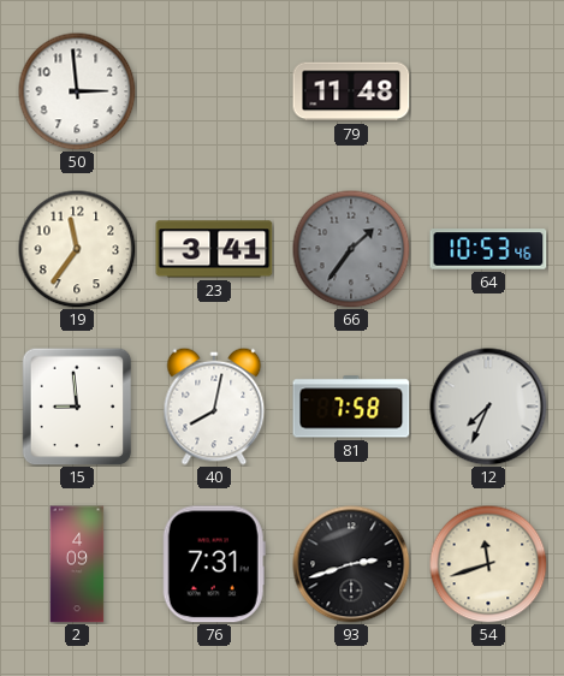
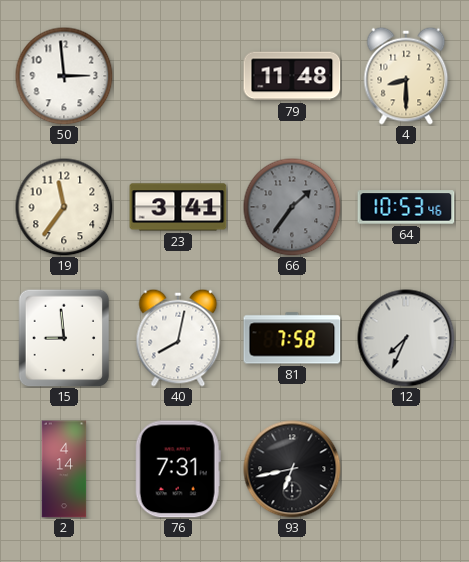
4: none -> 8:30 (406, 76)
2: 4:09 -> 4:14 (64, 469)
93: 2:42 -> 6:43 (292, 469)
54: 11:42 -> none (488, 564)
